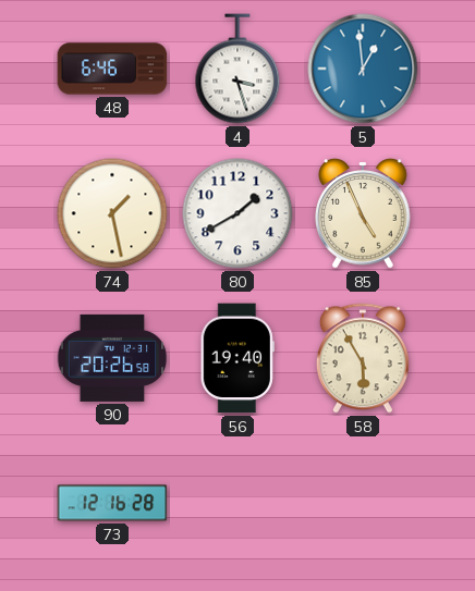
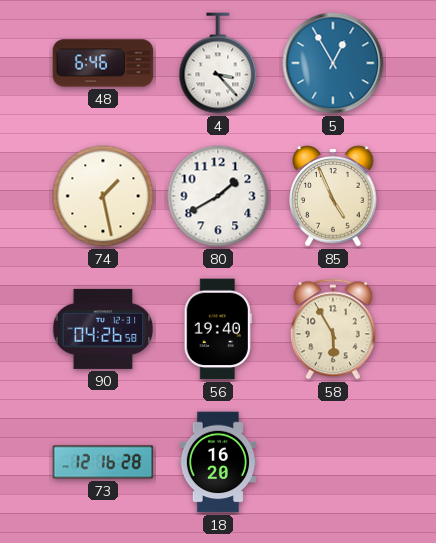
4: 3:27 -> 3:23 (218, 63)
5: 12:59 -> 12:55 (333, 63)
90: 20:26 -> 04:26 (103, 329)
18: none -> 16:20 (218, 462)
